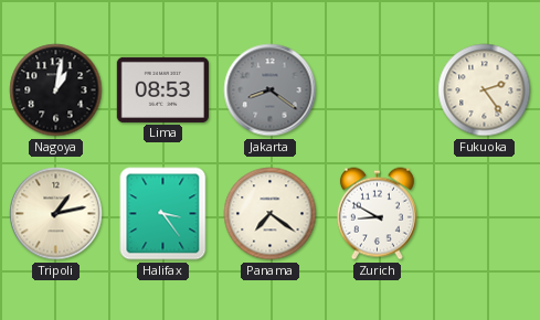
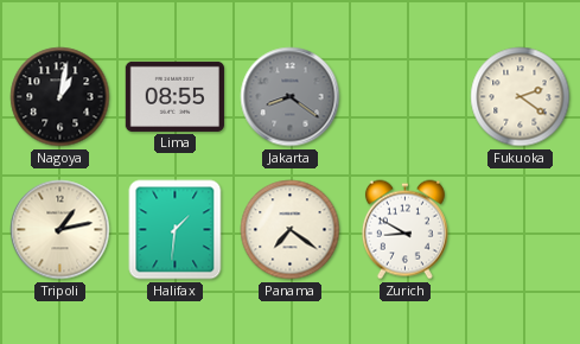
Lima: 08:53 -> 08:55 (174, 96)
Fukuoka: 2:24 -> 2:21 (521, 97)
Halifax: 3:24 -> 1:31 (176, 230)
